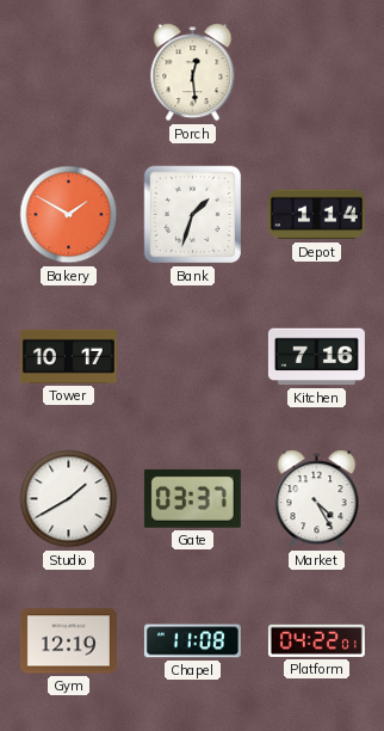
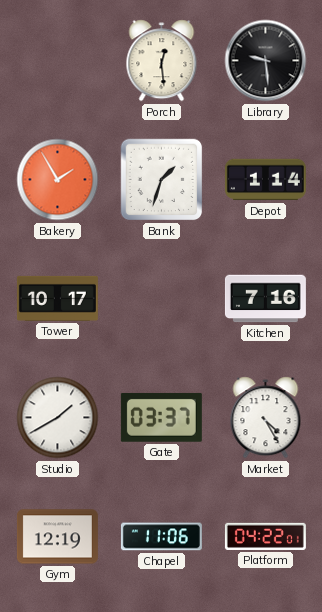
Library: none -> 9:29 (266, 61)
Bakery: 1:50 -> 1:55 (58, 180)
Chapel: 11:08 -> 11:06 (161, 537)
